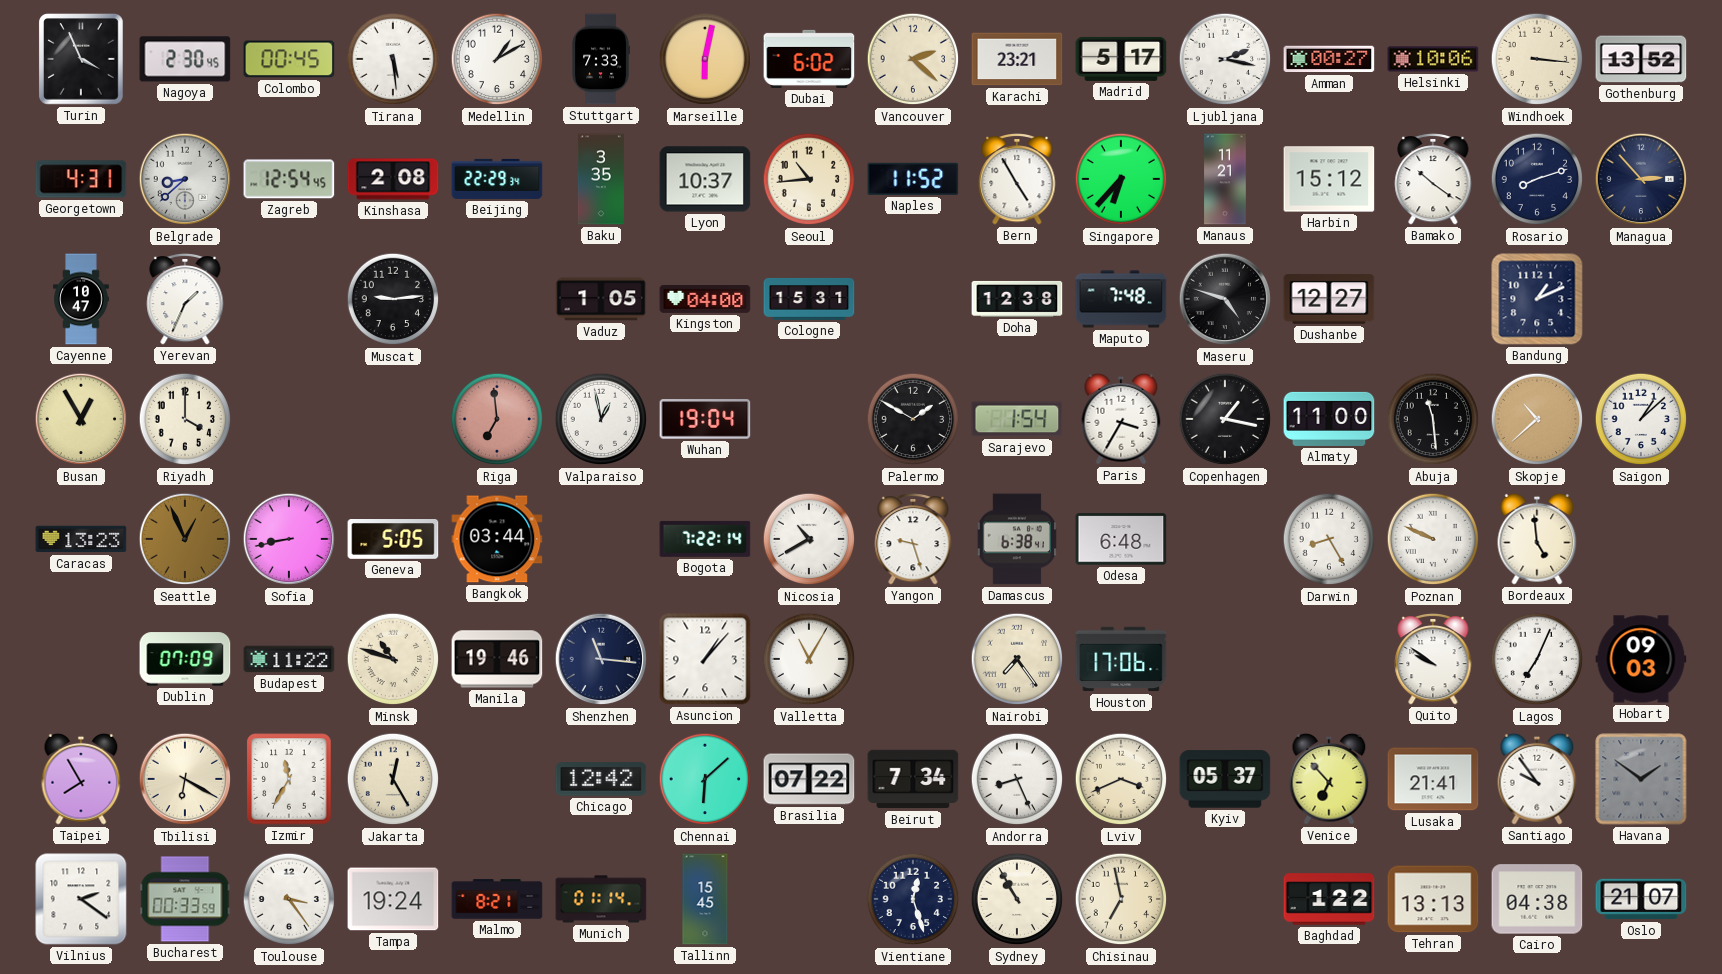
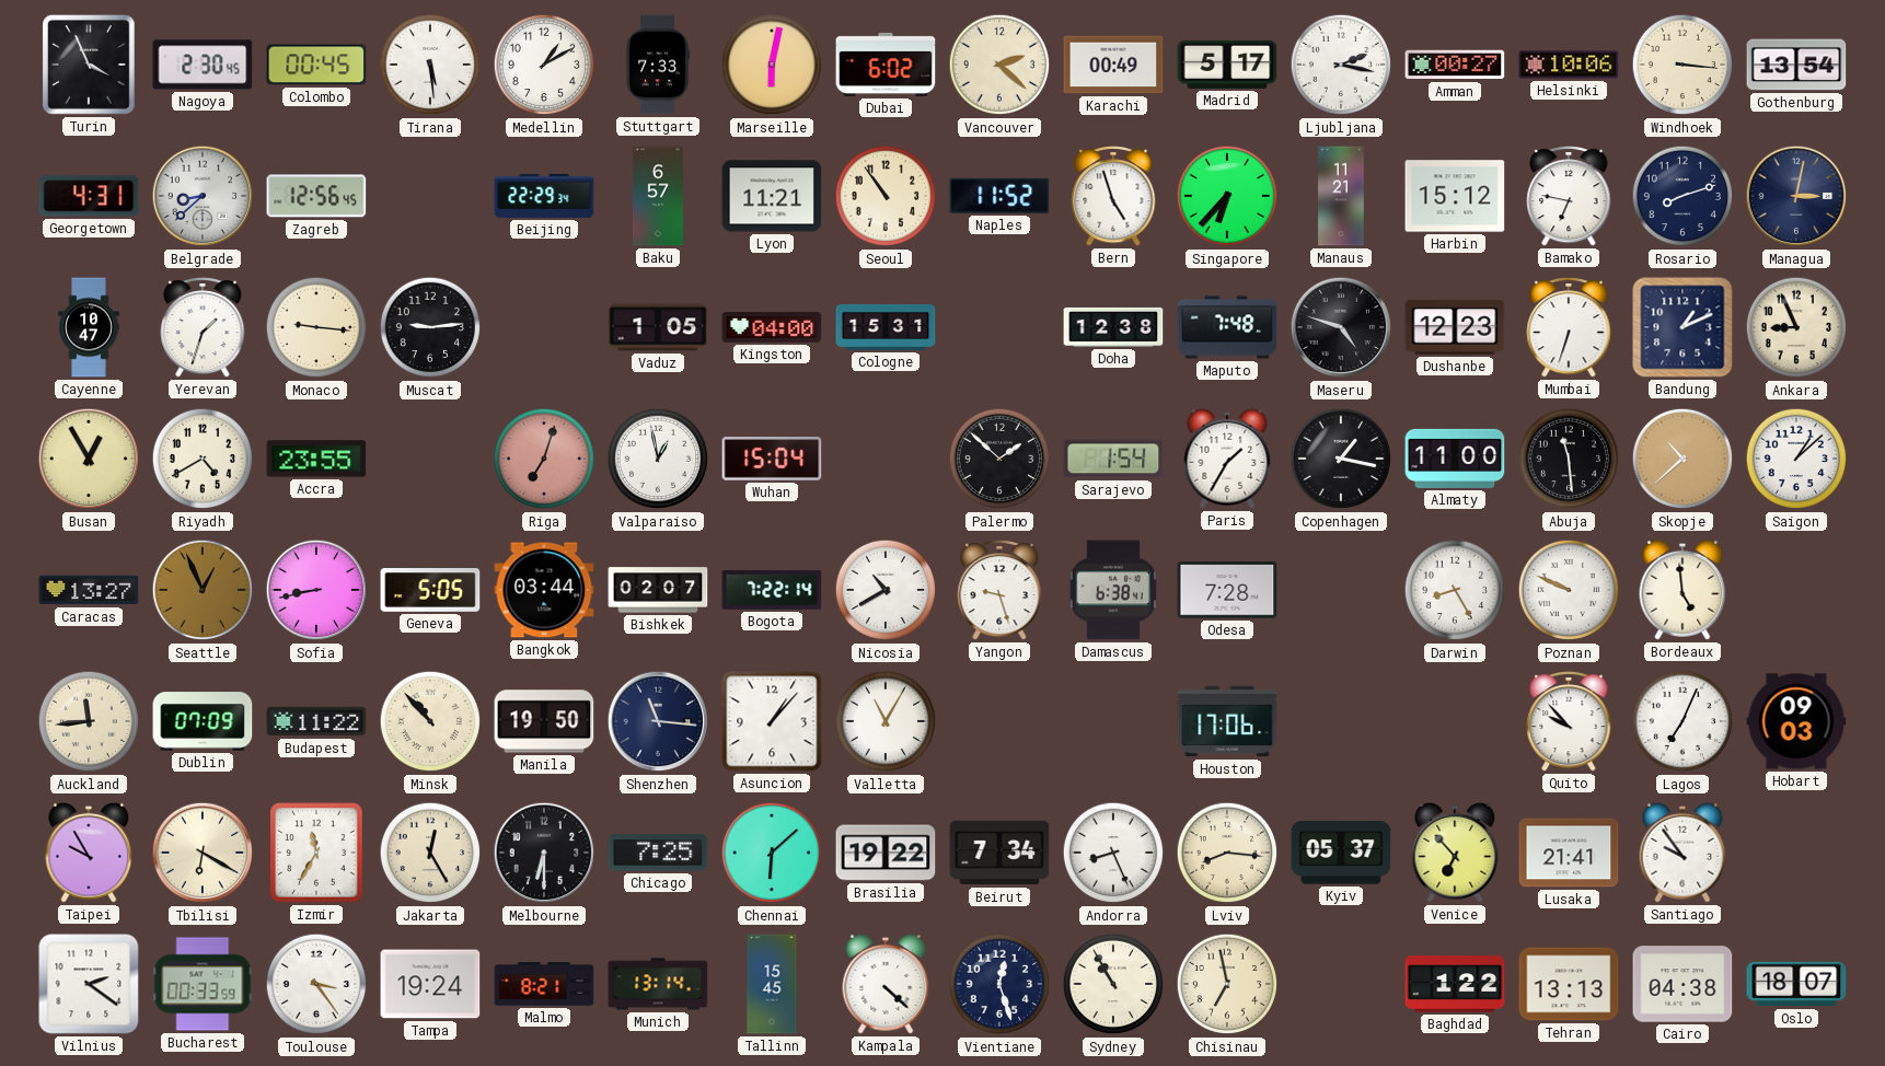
Karachi: 23:21 -> 00:49 (1113, 65)
Gothenburg: 13:52 -> 13:54 (1796, 65)
Zagreb: 12:54 -> 12:56 (316, 196)
Kinshasa: 2:08 -> none (393, 179)
Baku: 3:35 -> 6:57 (658, 196)
Lyon: 10:37 -> 11:21 (772, 196)
Seoul: 10:44 -> 10:54 (886, 196)
Bern: 4:55 -> 4:57 (1113, 196)
Bamako: 10:21 -> 6:47 (1569, 196)
Managua: 2:53 -> 3:02 (1796, 196)
Yerevan: 1:34 -> 1:33 (203, 327)
Monaco: none -> 9:16 (316, 327)
Dushanbe: 12:27 -> 12:23 (1455, 327)
Mumbai: none -> 6:33 (1569, 327)
Ankara: none -> 8:56 (1796, 327)
Riyadh: 4:00 -> 4:40 (203, 459)
Accra: none -> 23:55 (316, 459)
Riga: 6:59 -> 7:03 (544, 459)
Wuhan: 19:04 -> 15:04 (772, 459)
Palermo: 1:50 -> 1:52 (999, 459)
Paris: 3:35 -> 1:35 (1227, 459)
Caracas: 13:23 -> 13:27 (89, 590)
Bishkek: none -> 02:07 (658, 590)
Odesa: 6:48 -> 7:28 (1227, 590)
Auckland: none -> 11:44 (89, 721)
Minsk: 10:48 -> 10:53 (430, 721)
Manila: 19:46 -> 19:50 (544, 721)
Nairobi: 7:24 -> none (1017, 659)
Quito: 9:51 -> 9:53 (1569, 721)
Taipei: 7:55 -> 9:55 (89, 853)
Melbourne: none -> 6:30 (544, 853)
Chicago: 12:42 -> 7:25 (658, 853)
Brasilia: 07:22 -> 19:22 (886, 853)
Lviv: 3:41 -> 8:16 (1227, 853)
Havana: 1:51 -> none (1641, 779)
Munich: 01:14 -> 13:14 (658, 984)
Kampala: none -> 4:22 (886, 984)
Oslo: 21:07 -> 18:07 (1796, 984)
